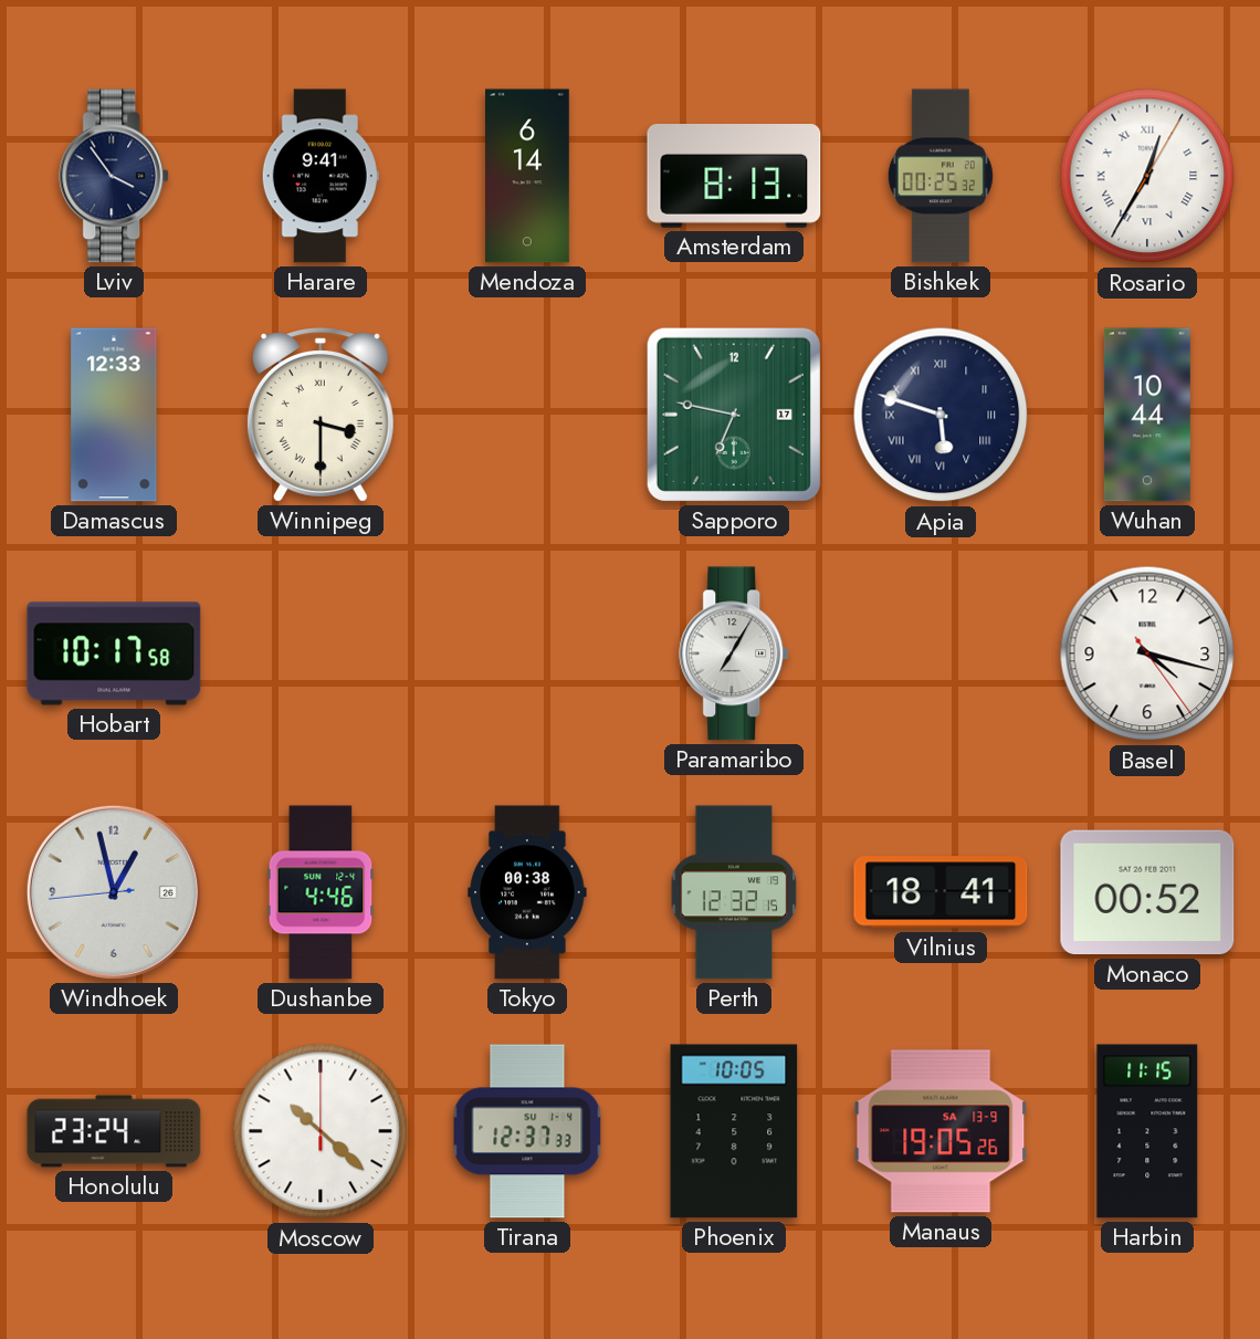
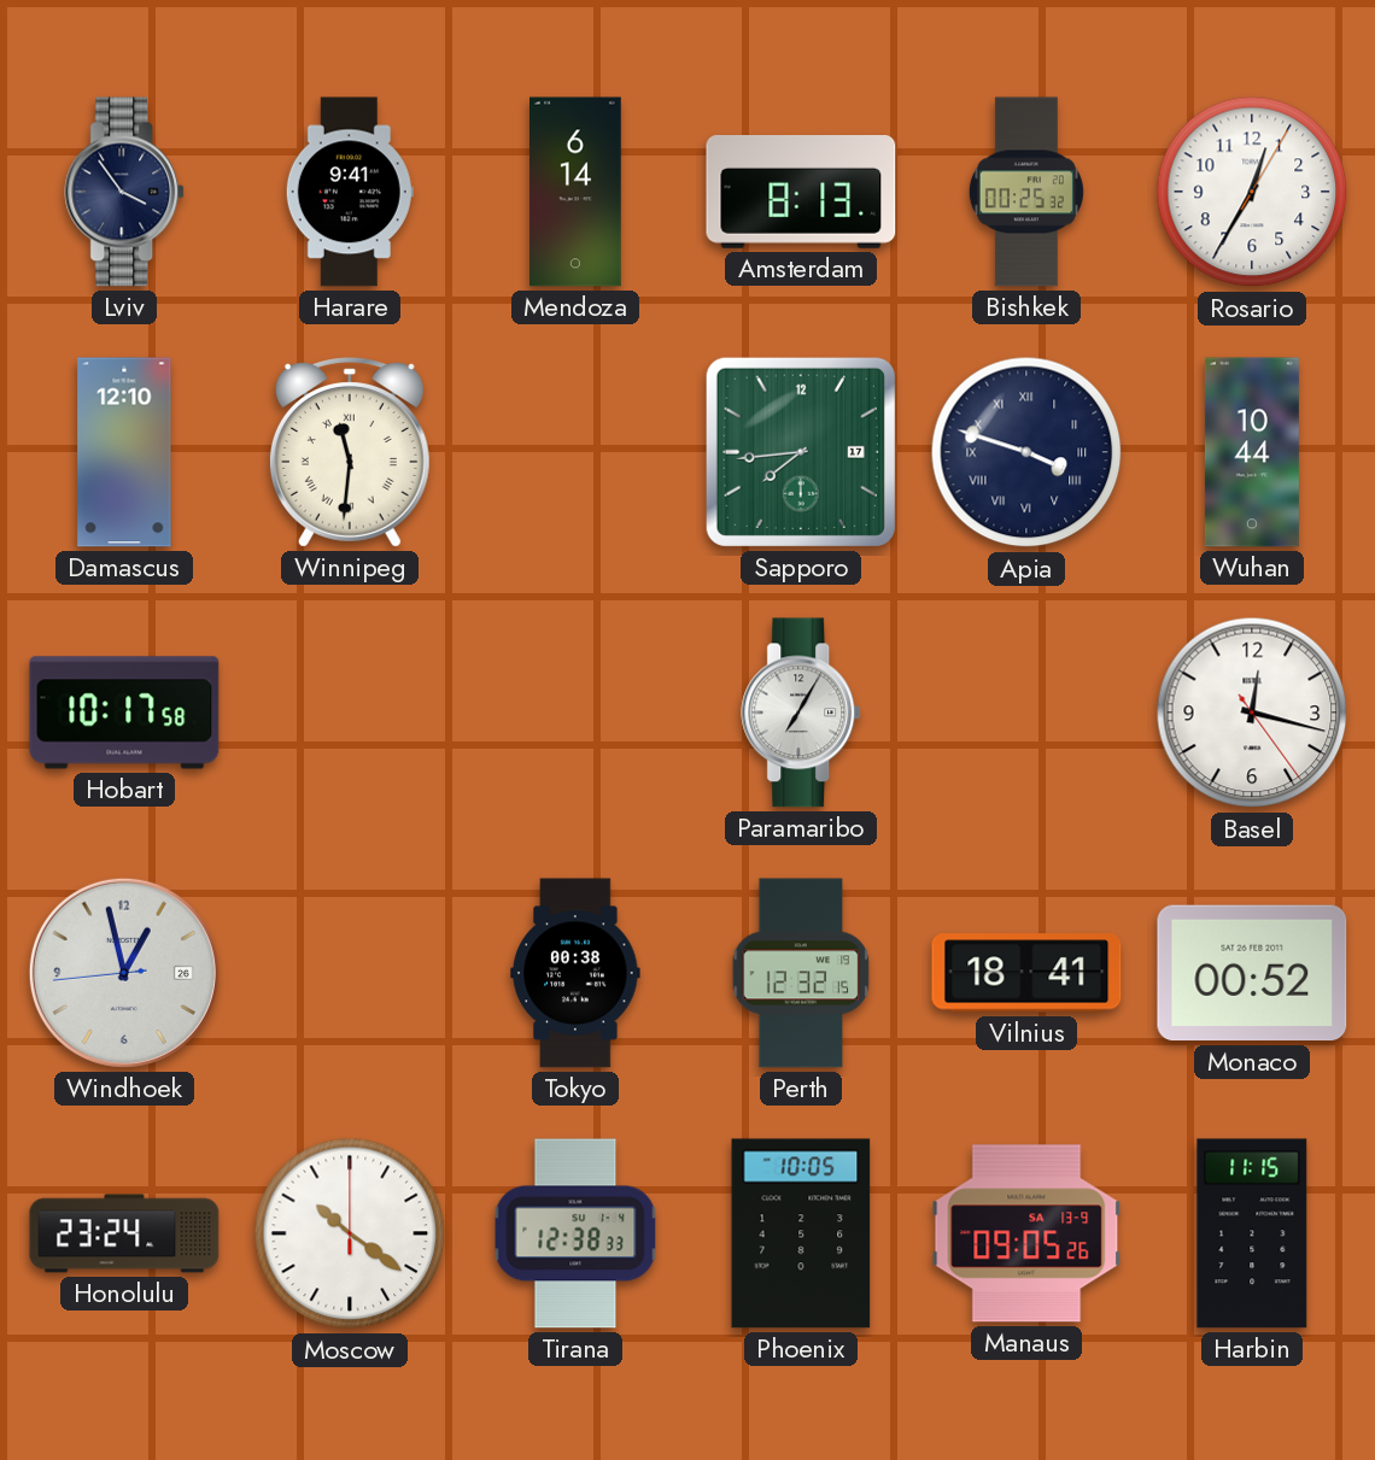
Rosario numerals: Roman -> Arabic (1252, 192)
Damascus: 12:33 -> 12:10 (124, 452)
Winnipeg: 3:30 -> 11:31 (350, 452)
Sapporo: 6:47 -> 7:44 (801, 452)
Apia: 5:48 -> 3:48 (1026, 452)
Basel: 4:17 -> 12:17 (1252, 713)
Dushanbe: 4:46 -> none (321, 892)
Moscow: 10:22 -> 10:21 (350, 1233)
Tirana: 12:37 -> 12:38 (575, 1233)
Manaus: 19:05 -> 09:05 (1026, 1233)
